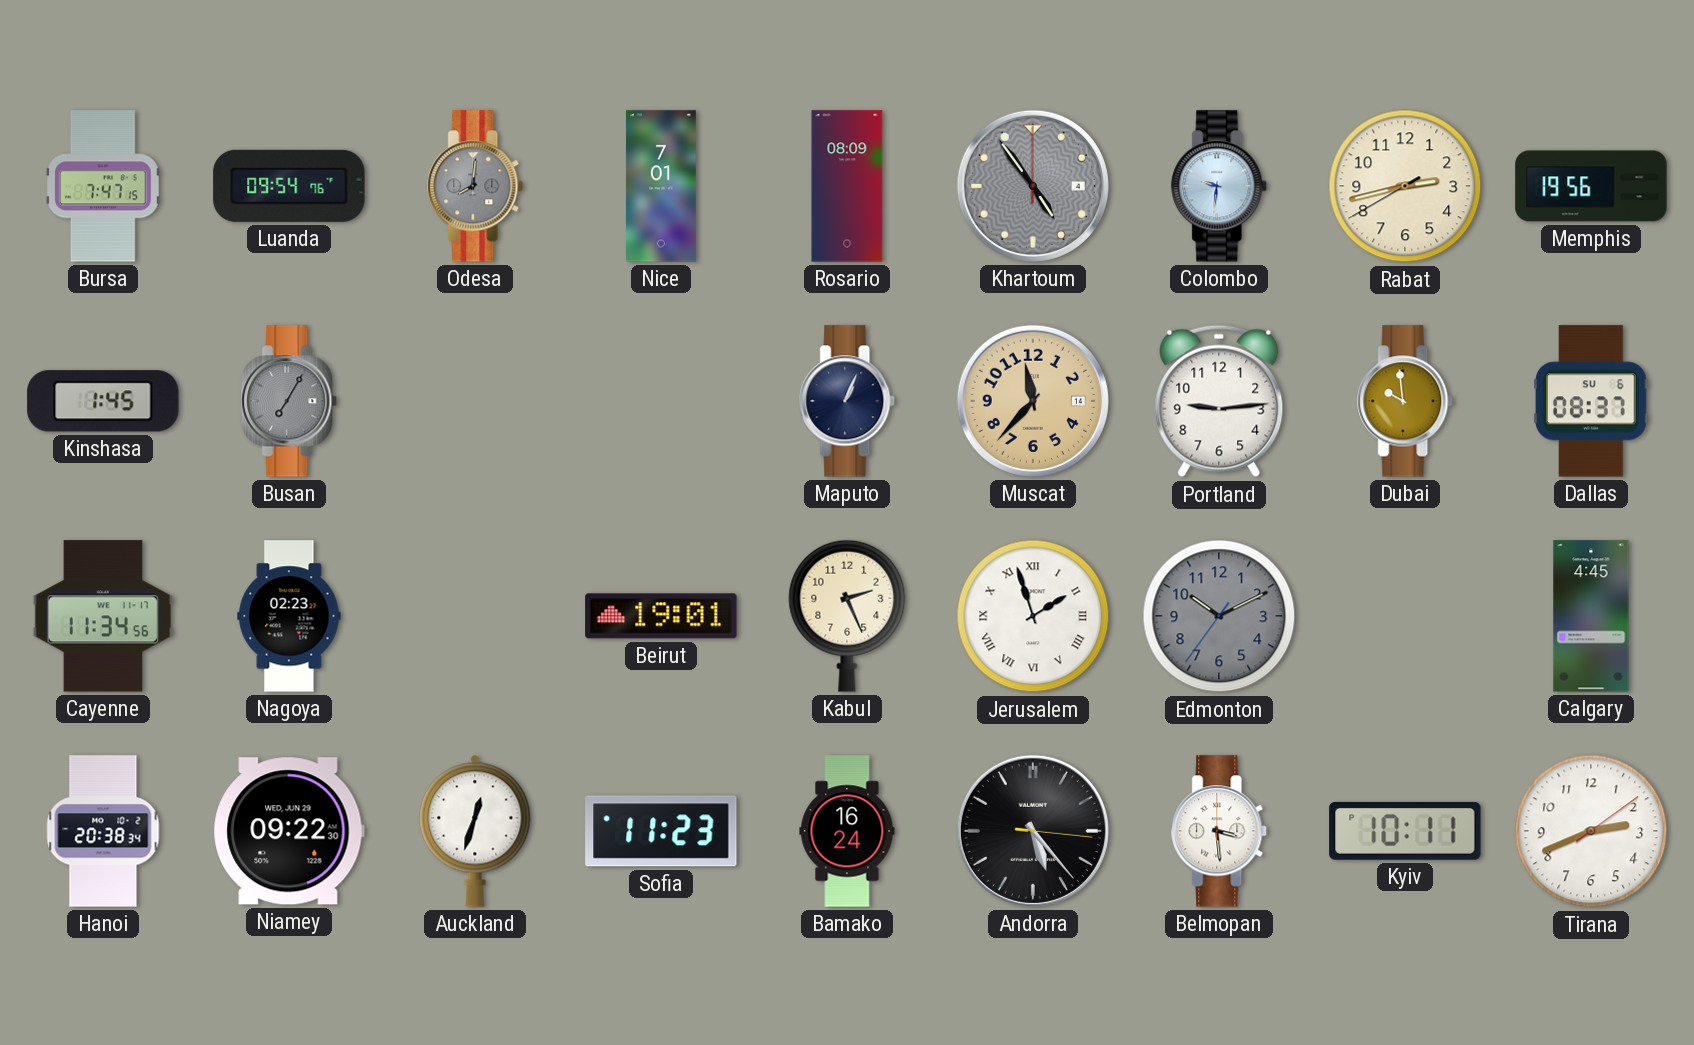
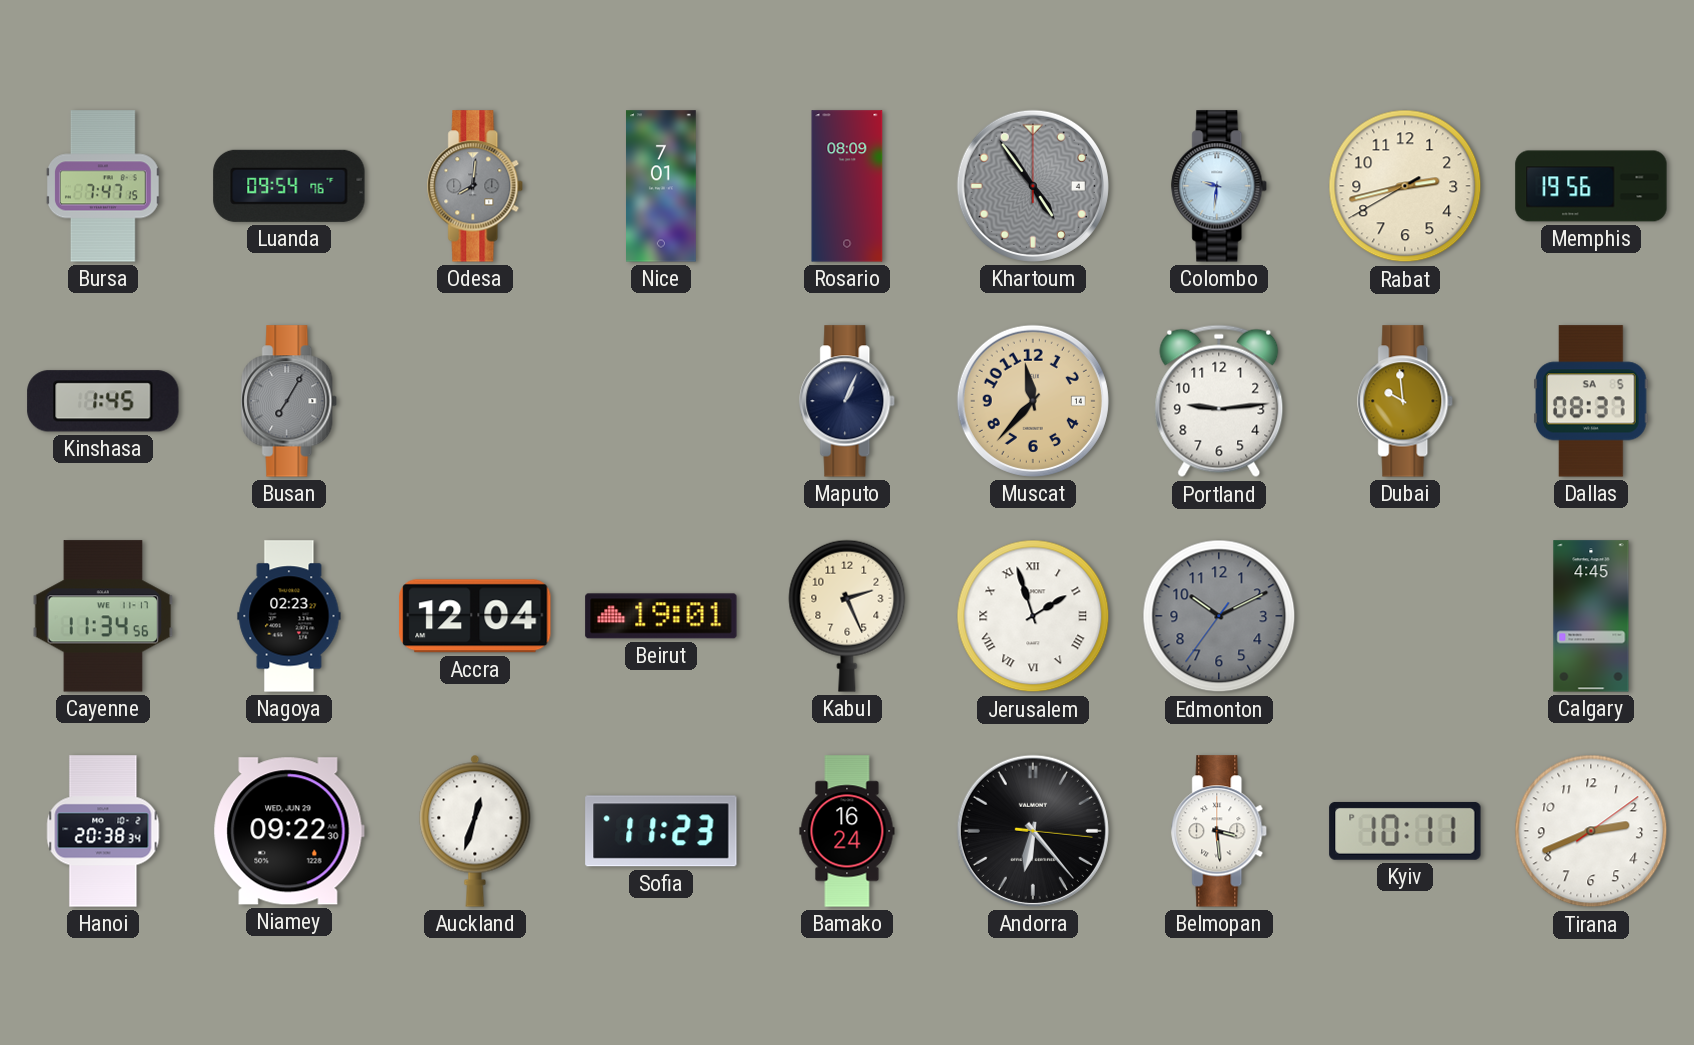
Dallas date: SU 6 -> SA 5 (1591, 401)
Accra: none -> 12:04 (475, 616)
Andorra: 5:23 -> 6:23 (1033, 831)
